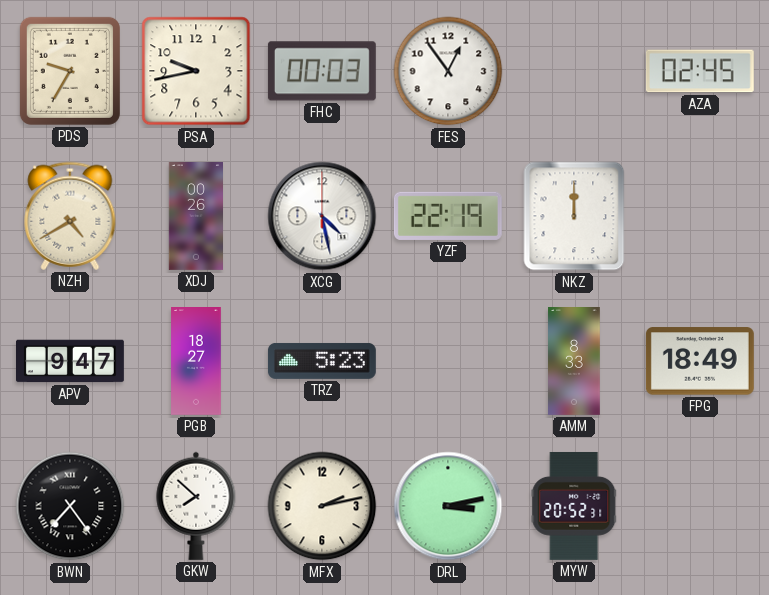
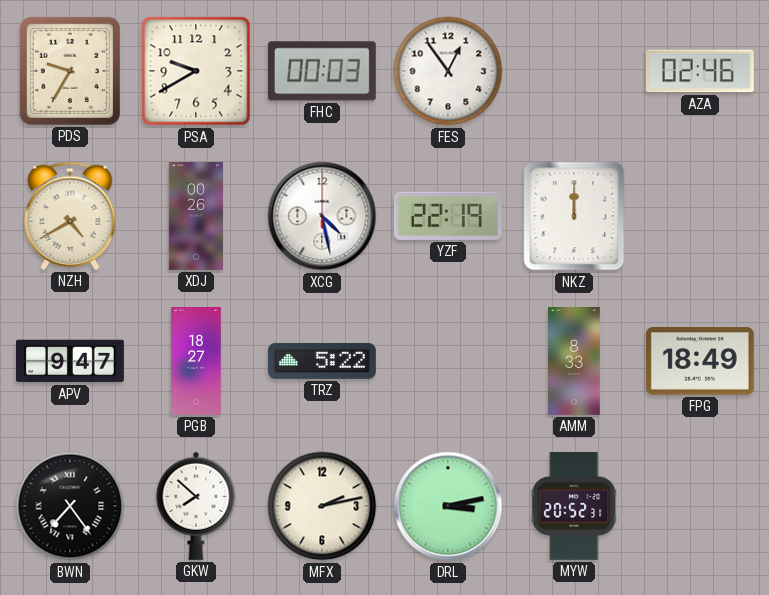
PSA: 9:43 -> 9:40 (196, 71)
AZA: 02:45 -> 02:46 (700, 71)
TRZ: 5:23 -> 5:22 (322, 361)
